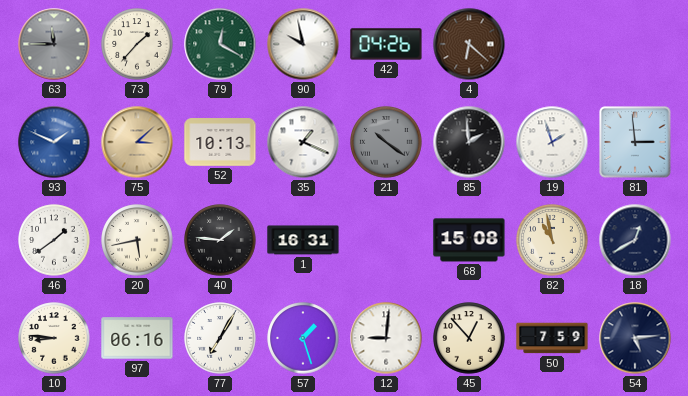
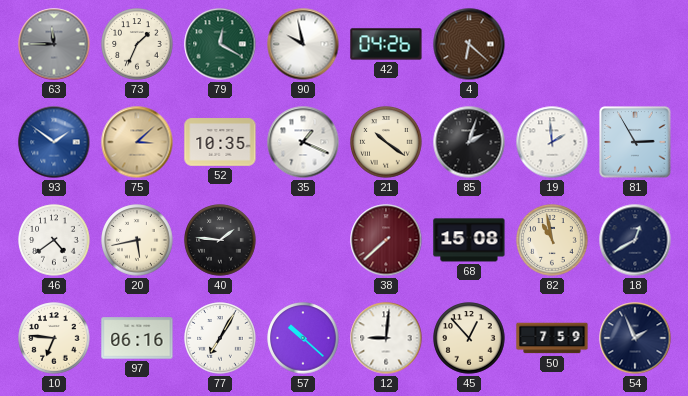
73: 1:37 -> 1:34 (137, 44)
93: 1:49 -> 1:51 (54, 142)
52: 10:13 -> 10:35 (220, 142)
21 dial: grey -> cream (386, 142)
85: 1:59 -> 2:03 (469, 142)
19: 1:57 -> 1:59 (552, 142)
81: 2:59 -> 2:55 (635, 142)
46: 1:39 -> 4:39 (54, 240)
1: 16:31 -> none (303, 240)
38: none -> 7:38 (386, 240)
10: 8:46 -> 6:46 (54, 338)
57: 1:27 -> 10:22 (303, 338)
54: 5:14 -> 1:56 (635, 338)
